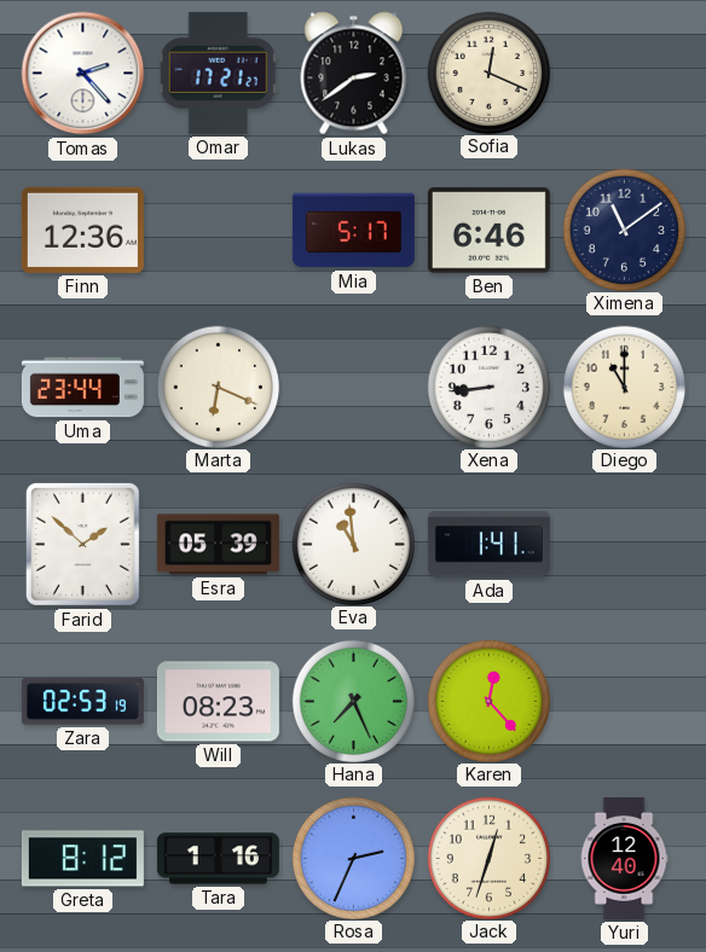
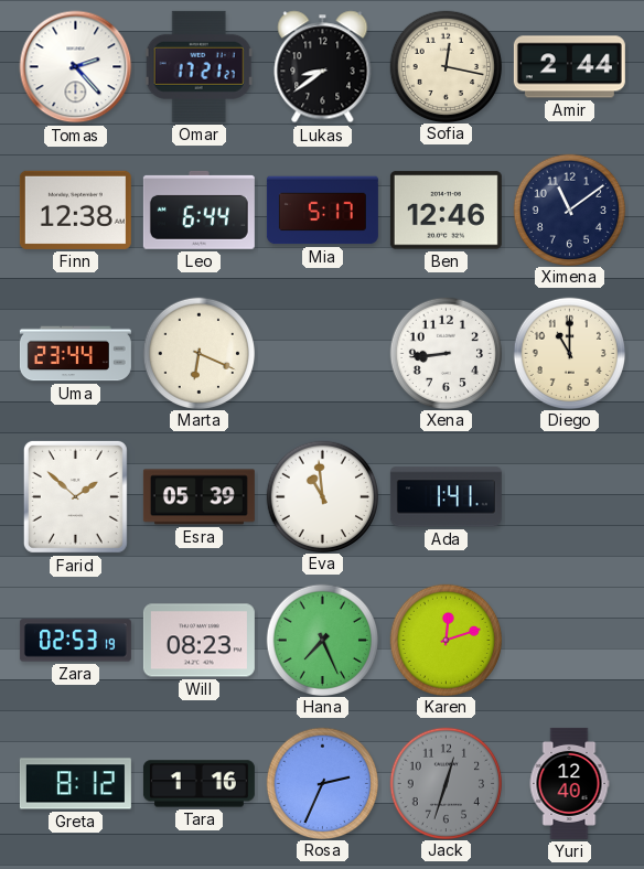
Lukas: 2:39 -> 8:39 (323, 67)
Sofia: 12:19 -> 12:17 (446, 66)
Amir: none -> 2:44 (569, 67)
Finn: 12:36 -> 12:38 (75, 210)
Leo: none -> 6:44 (198, 210)
Ben: 6:46 -> 12:46 (446, 211)
Karen: 12:23 -> 12:12 (446, 640)
Jack dial: cream -> grey (446, 783)
